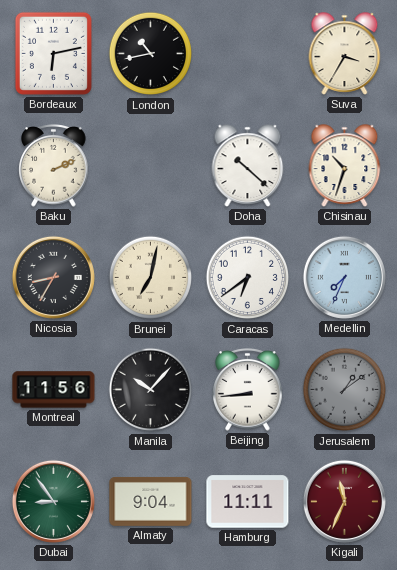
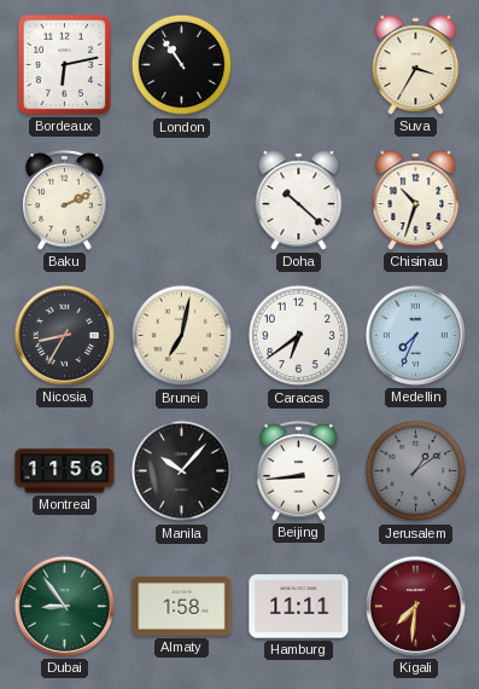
London: 10:43 -> 10:54 (182, 65)
Almaty: 9:04 -> 1:58 (182, 607)
Kigali: 11:34 -> 7:31 (415, 606)
